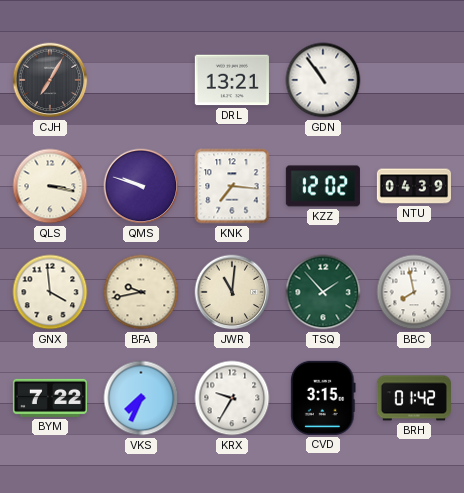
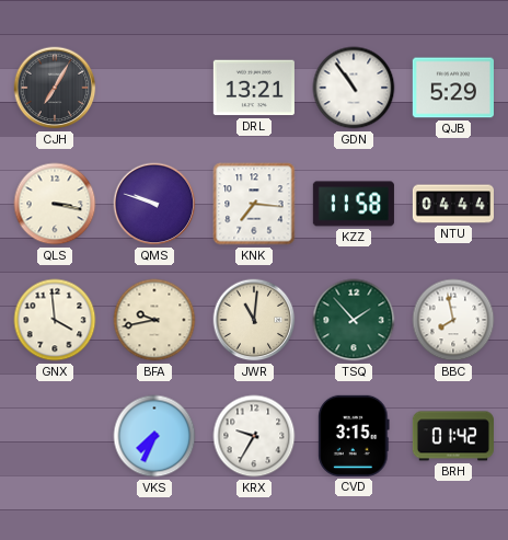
QJB: none -> 5:29 (453, 88)
KZZ: 12:02 -> 11:58 (354, 204)
NTU: 04:39 -> 04:44 (452, 204)
BYM: 7:22 -> none (50, 398)
